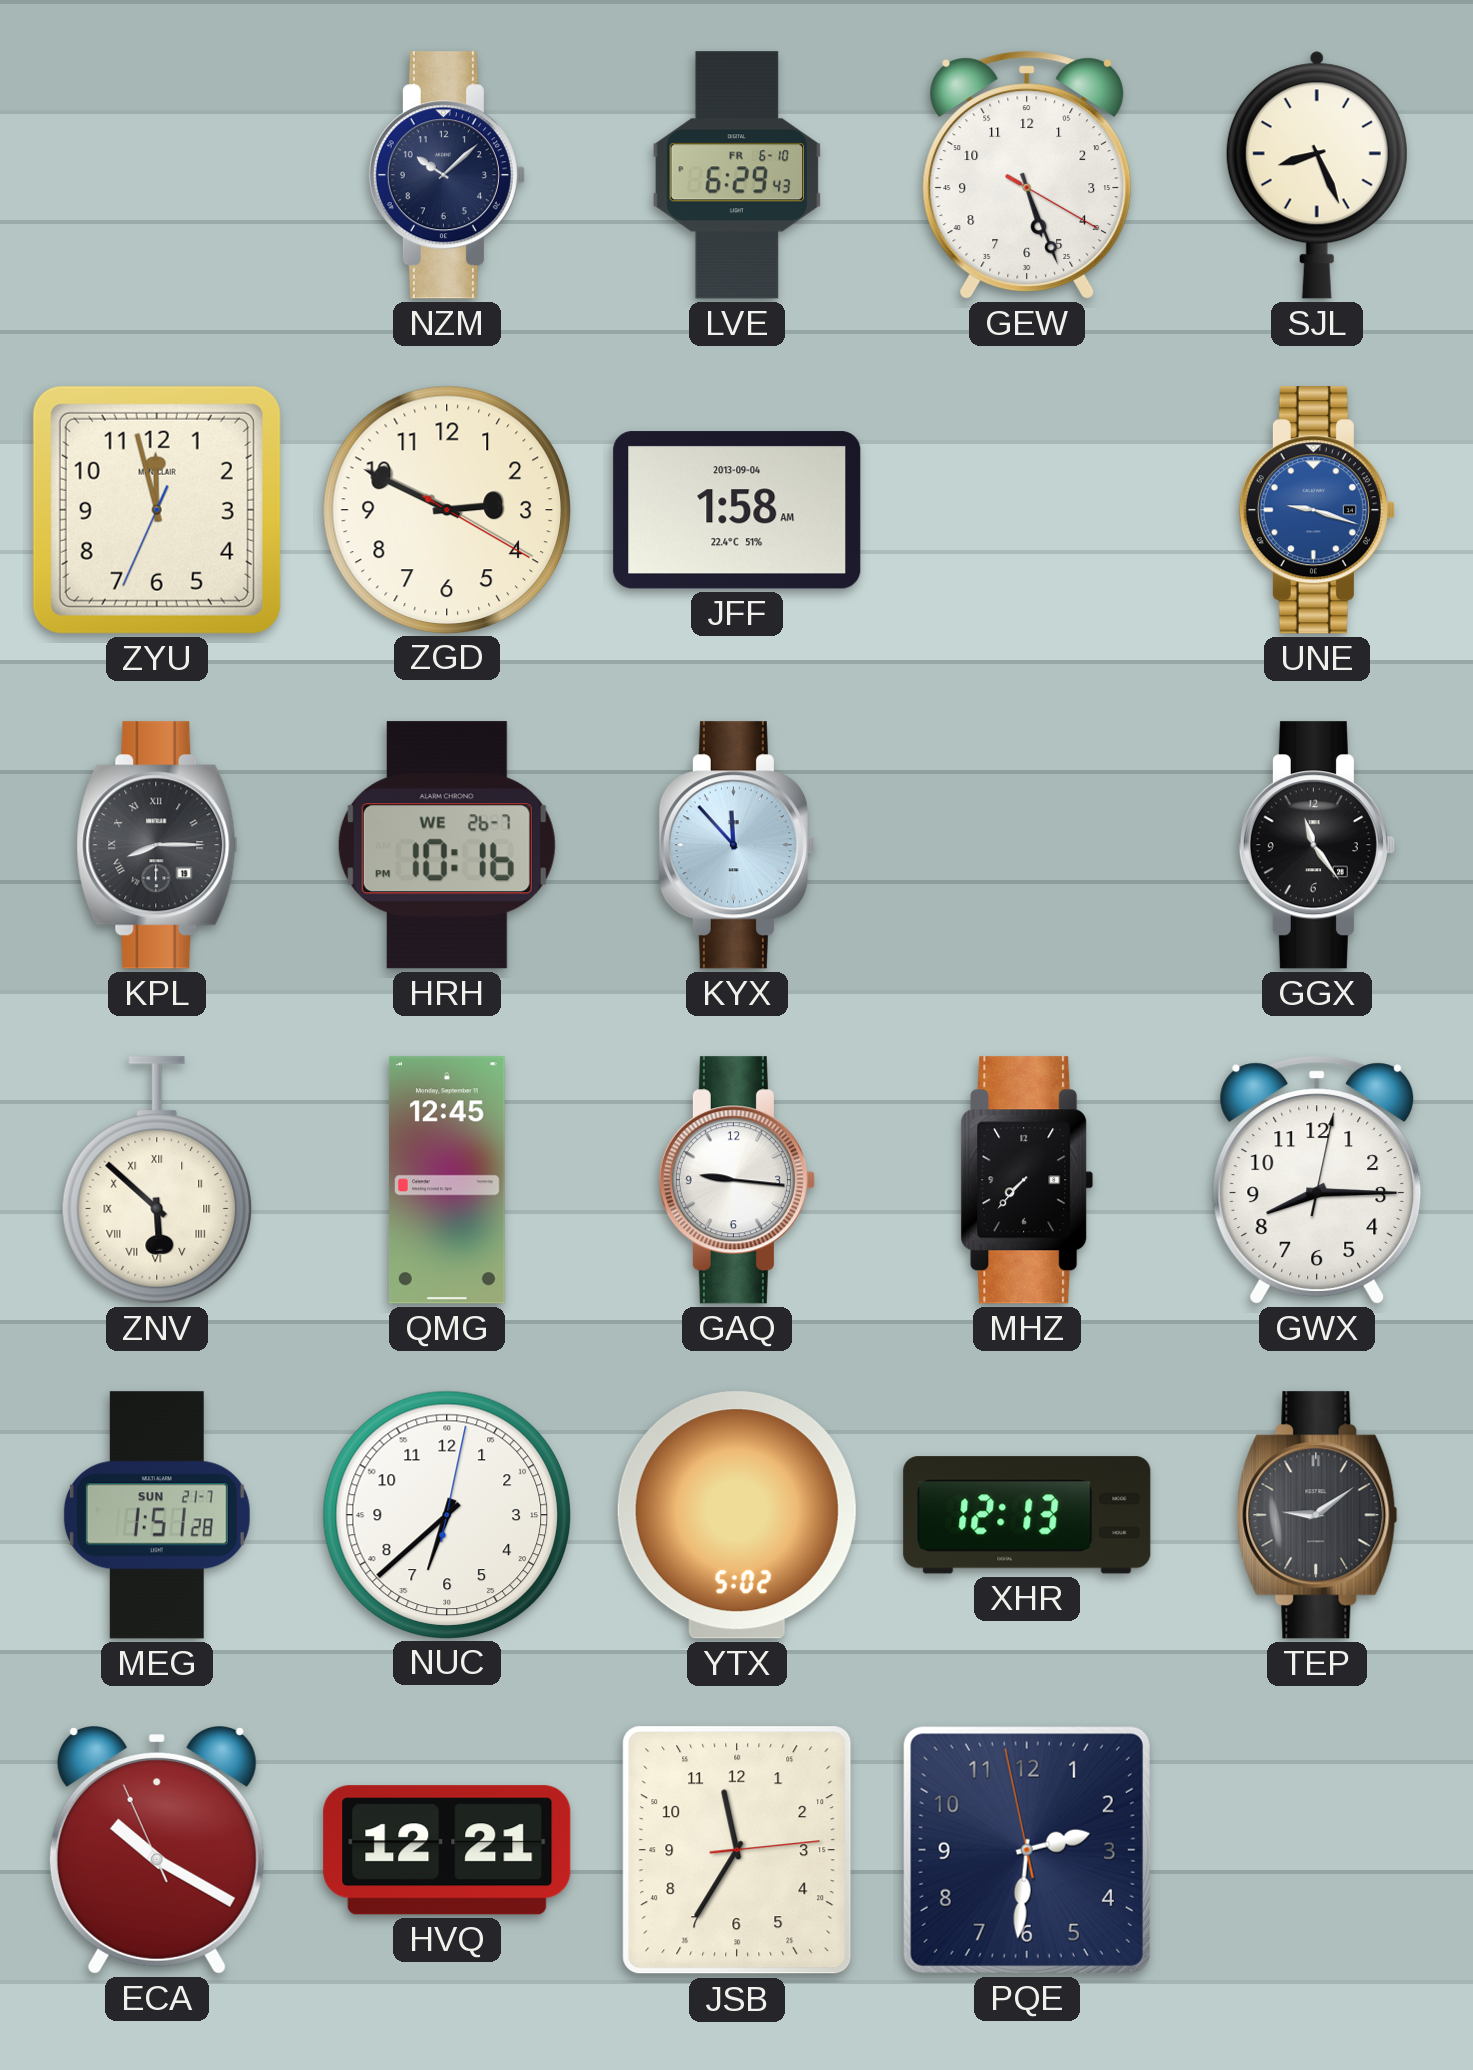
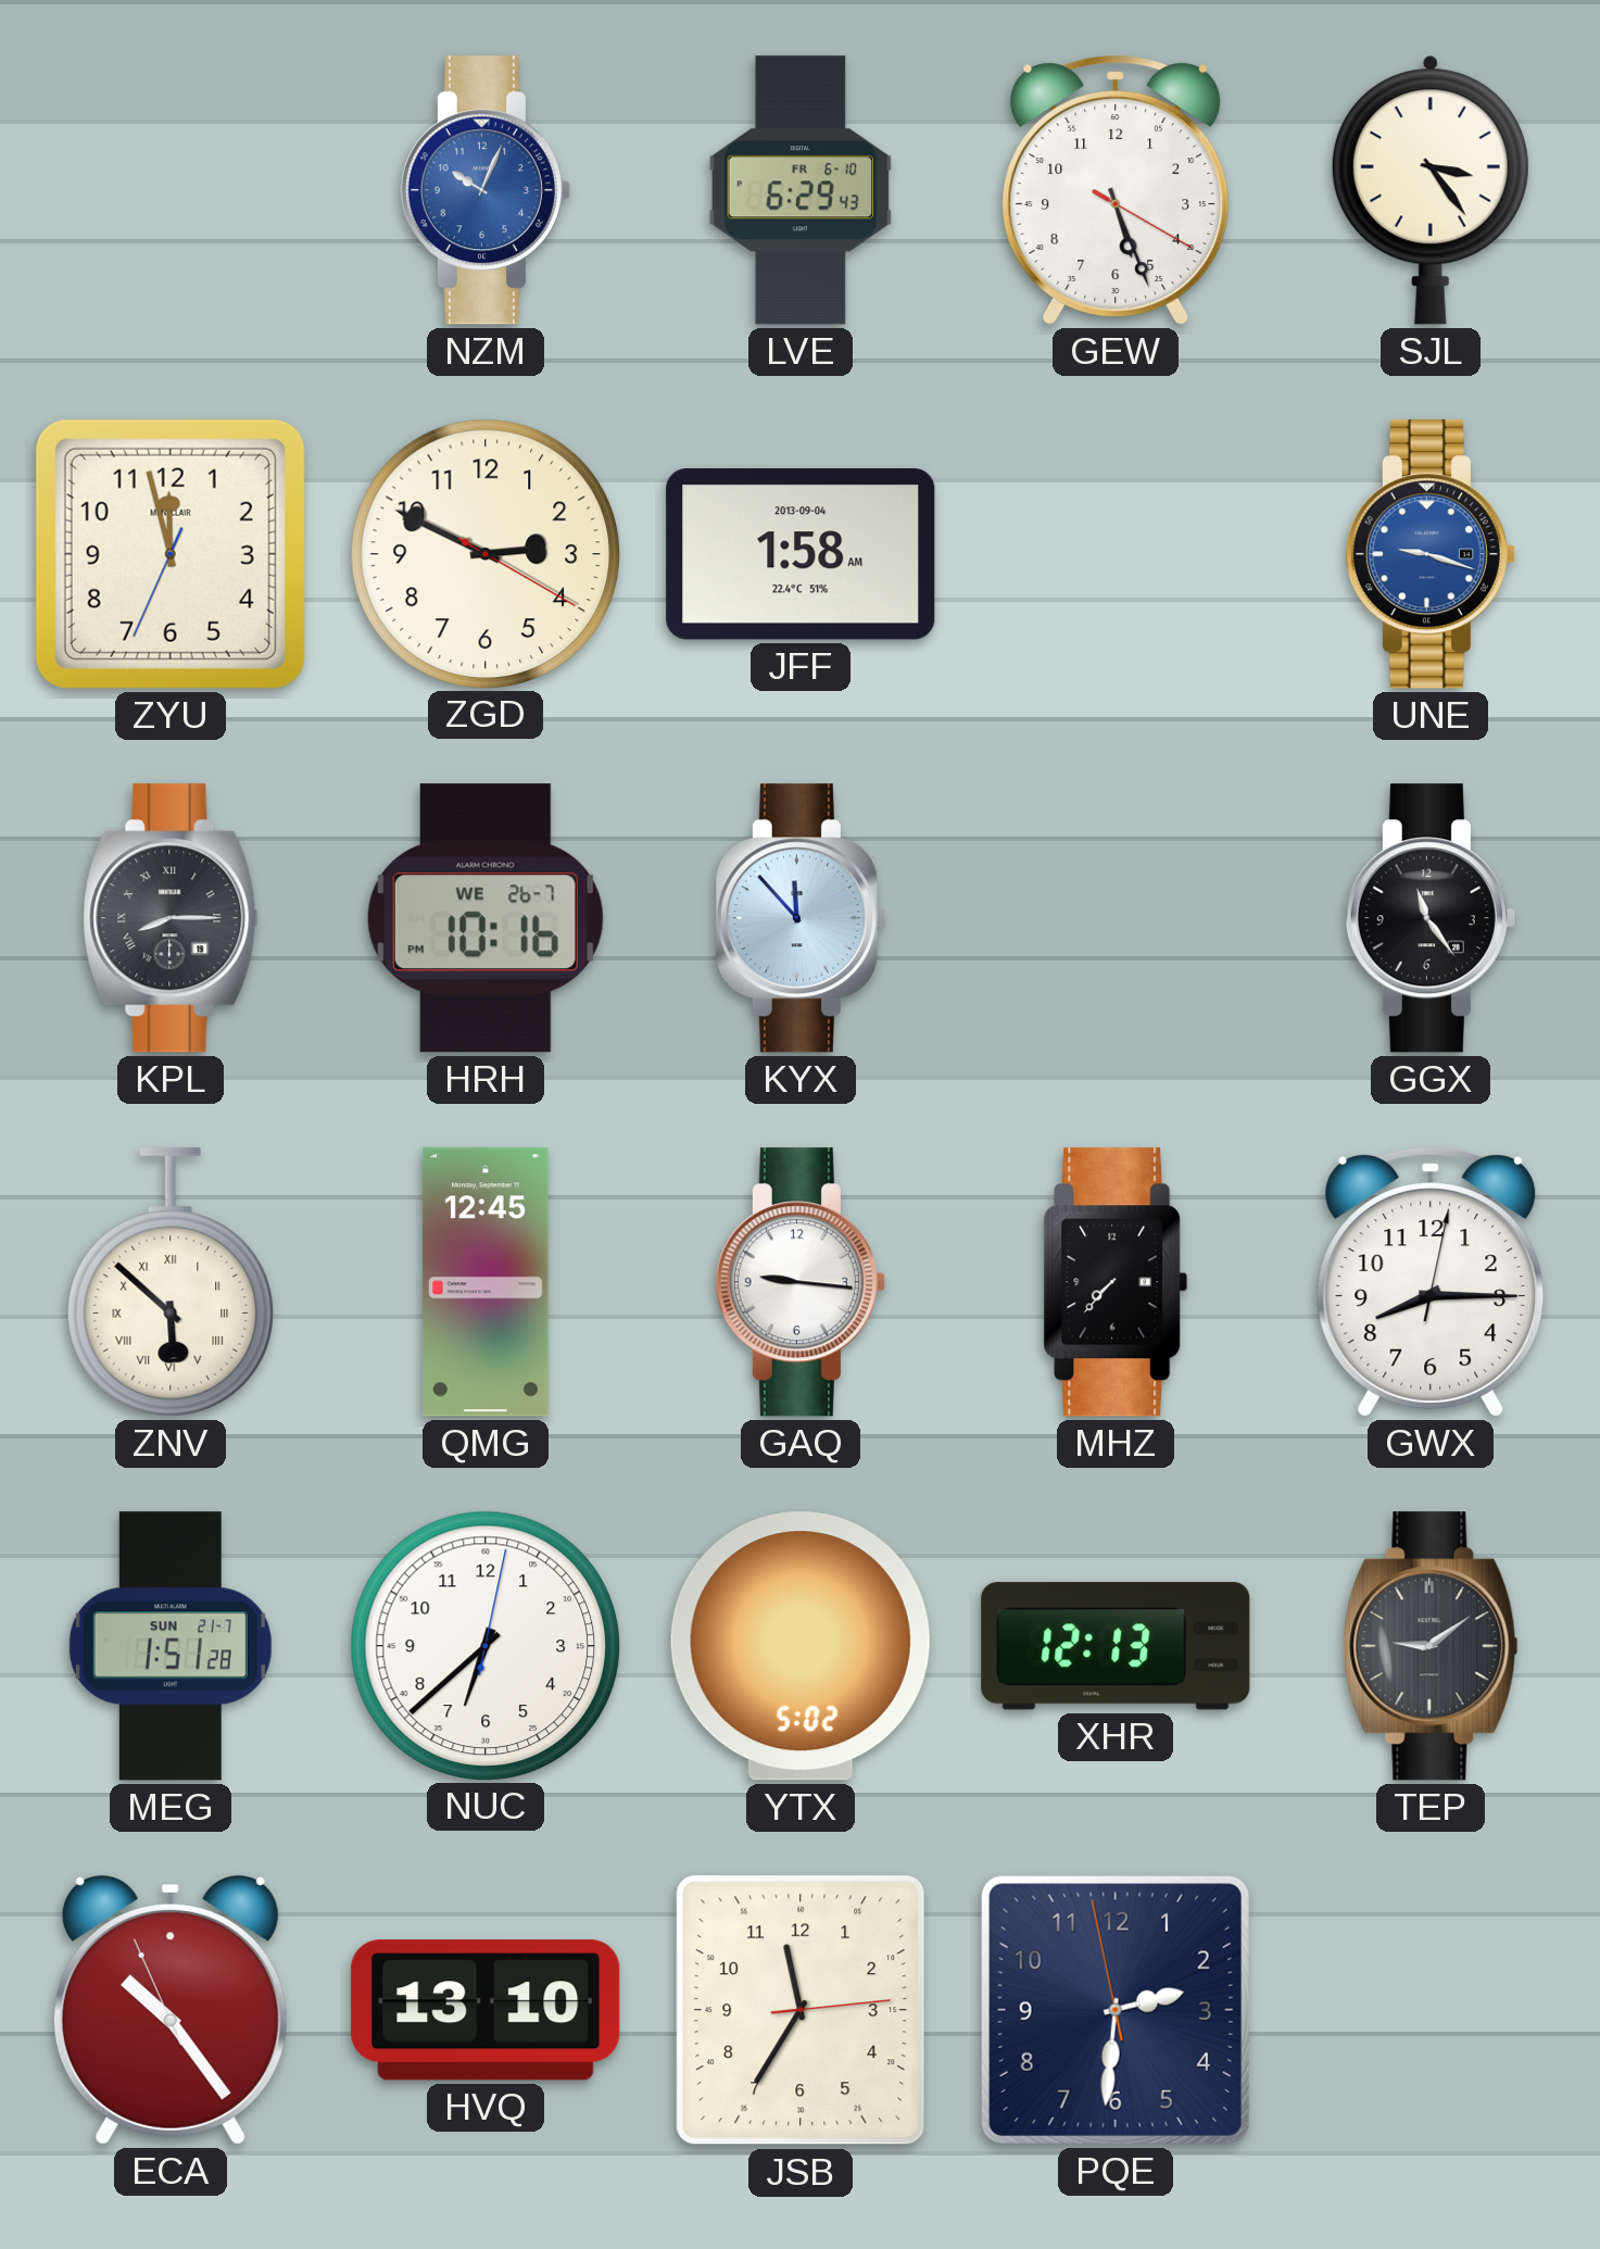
NZM: 10:08 -> 10:04 (486, 190)
NZM dial: navy -> blue (486, 190)
SJL: 8:26 -> 3:24 (1431, 190)
ECA: 10:19 -> 10:23 (171, 2010)
HVQ: 12:21 -> 13:10 (486, 2010)
